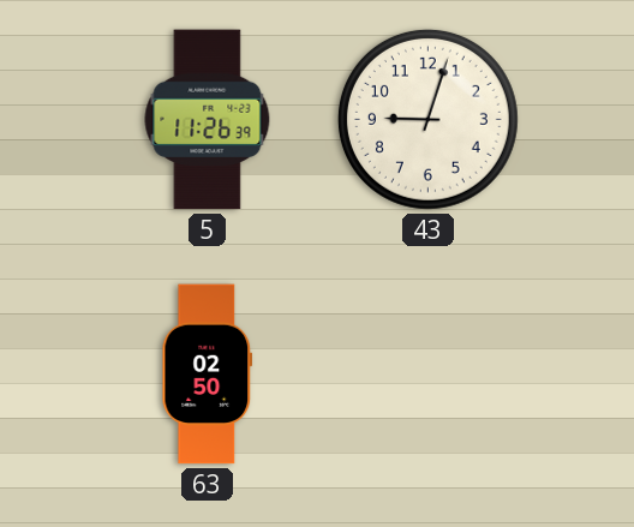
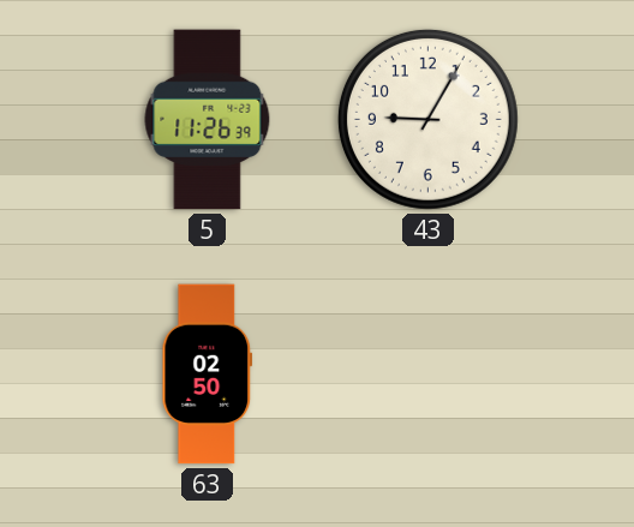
43: 9:03 -> 9:05 (427, 119)
